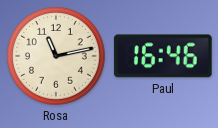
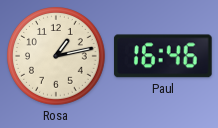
Rosa: 11:13 -> 1:13 (57, 57)
